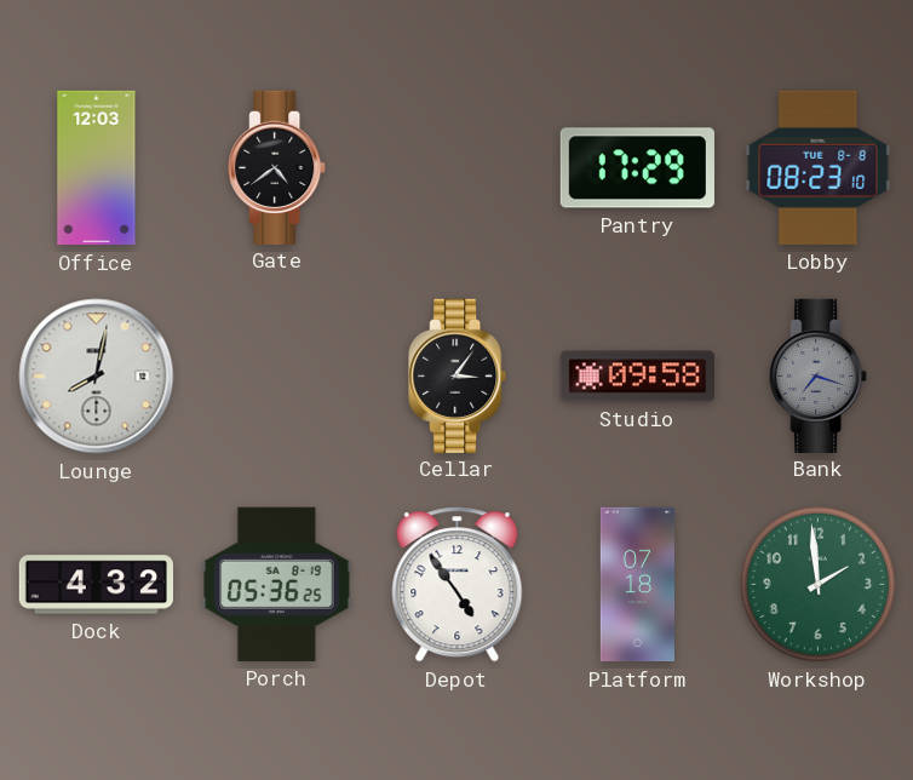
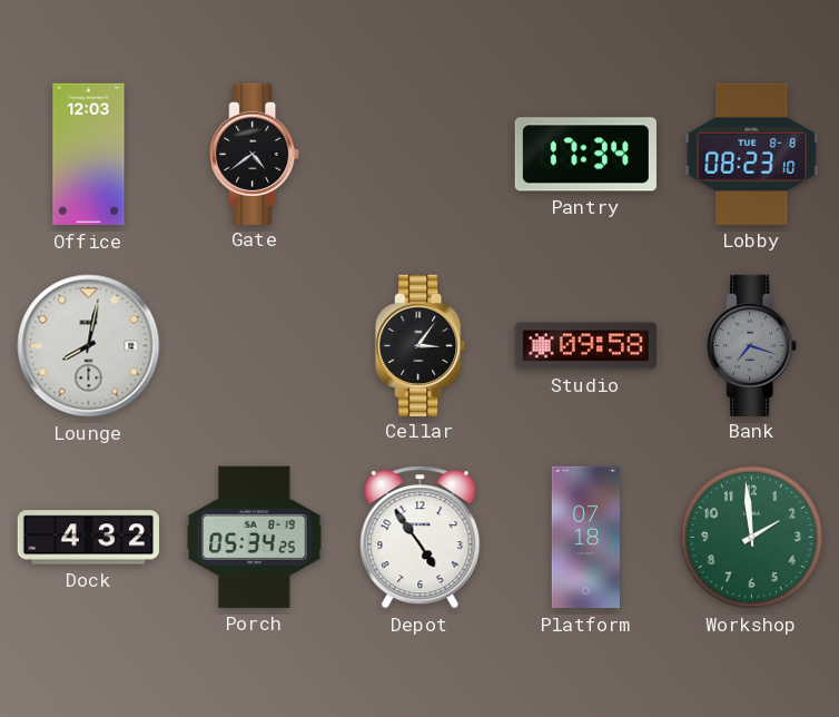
Pantry: 17:29 -> 17:34 (585, 155)
Porch: 05:36 -> 05:34 (255, 537)
